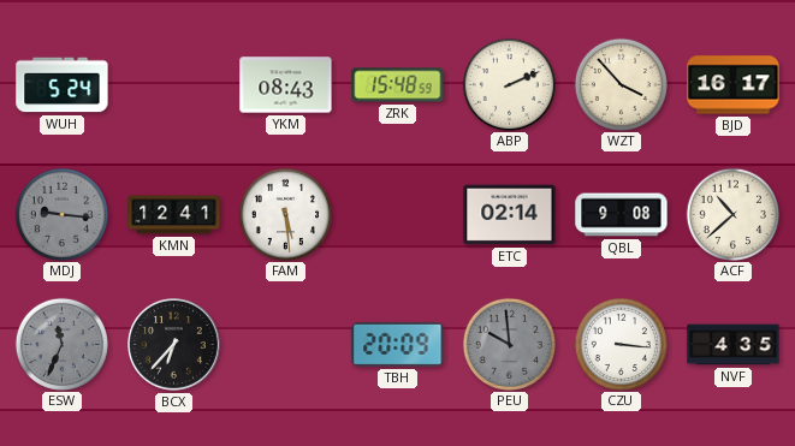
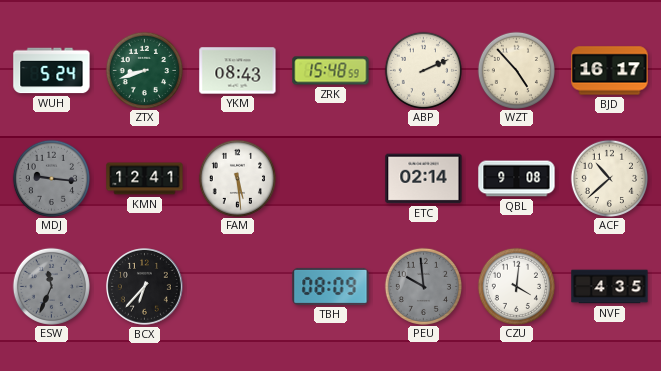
ZTX: none -> 8:42 (144, 70)
WZT: 3:53 -> 4:53 (516, 70)
TBH: 20:09 -> 08:09 (331, 286)
CZU: 3:16 -> 4:01 (516, 286)
